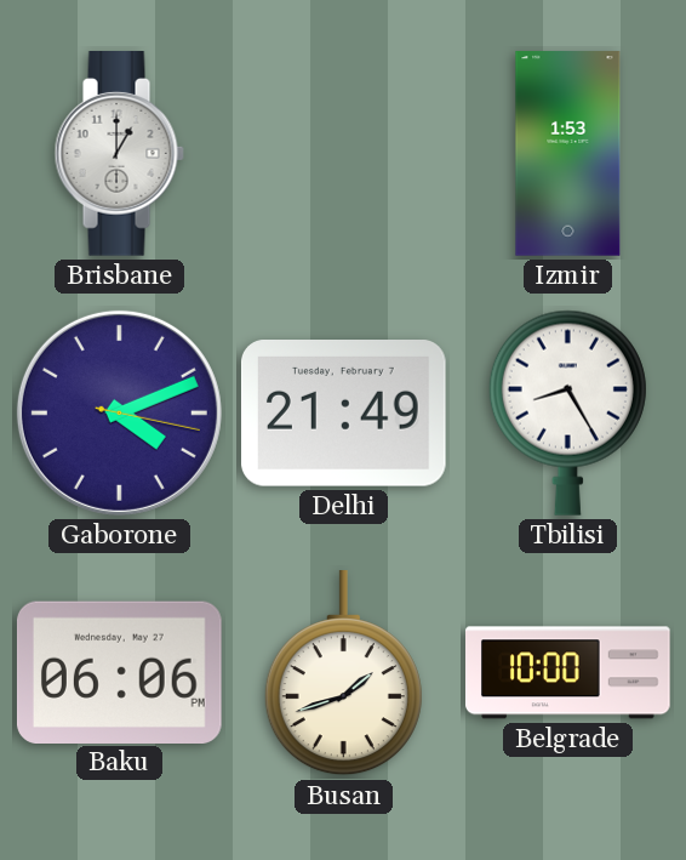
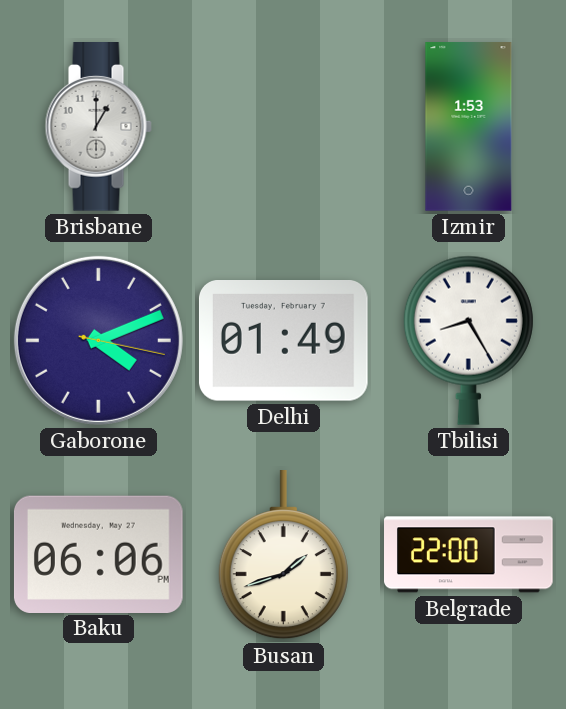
Delhi: 21:49 -> 01:49 (283, 341)
Belgrade: 10:00 -> 22:00 (469, 555)
